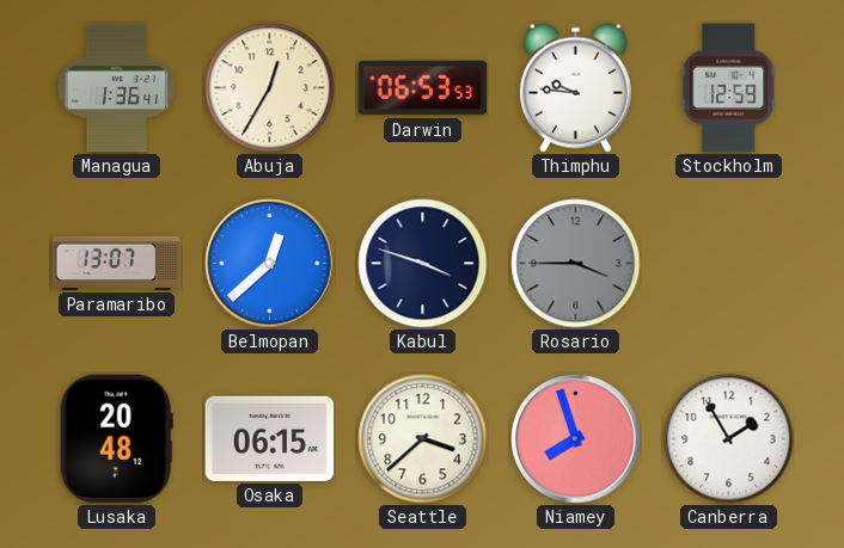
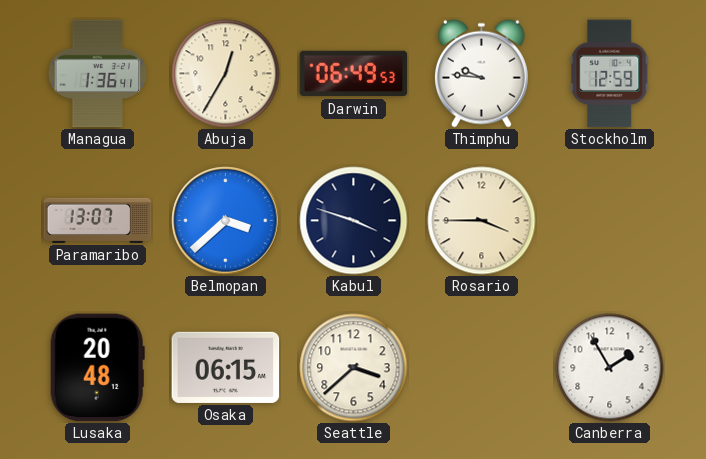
Darwin: 06:53 -> 06:49 (354, 74)
Belmopan: 12:38 -> 3:38 (226, 221)
Rosario dial: grey -> cream (482, 221)
Niamey: 7:57 -> none (576, 439)
